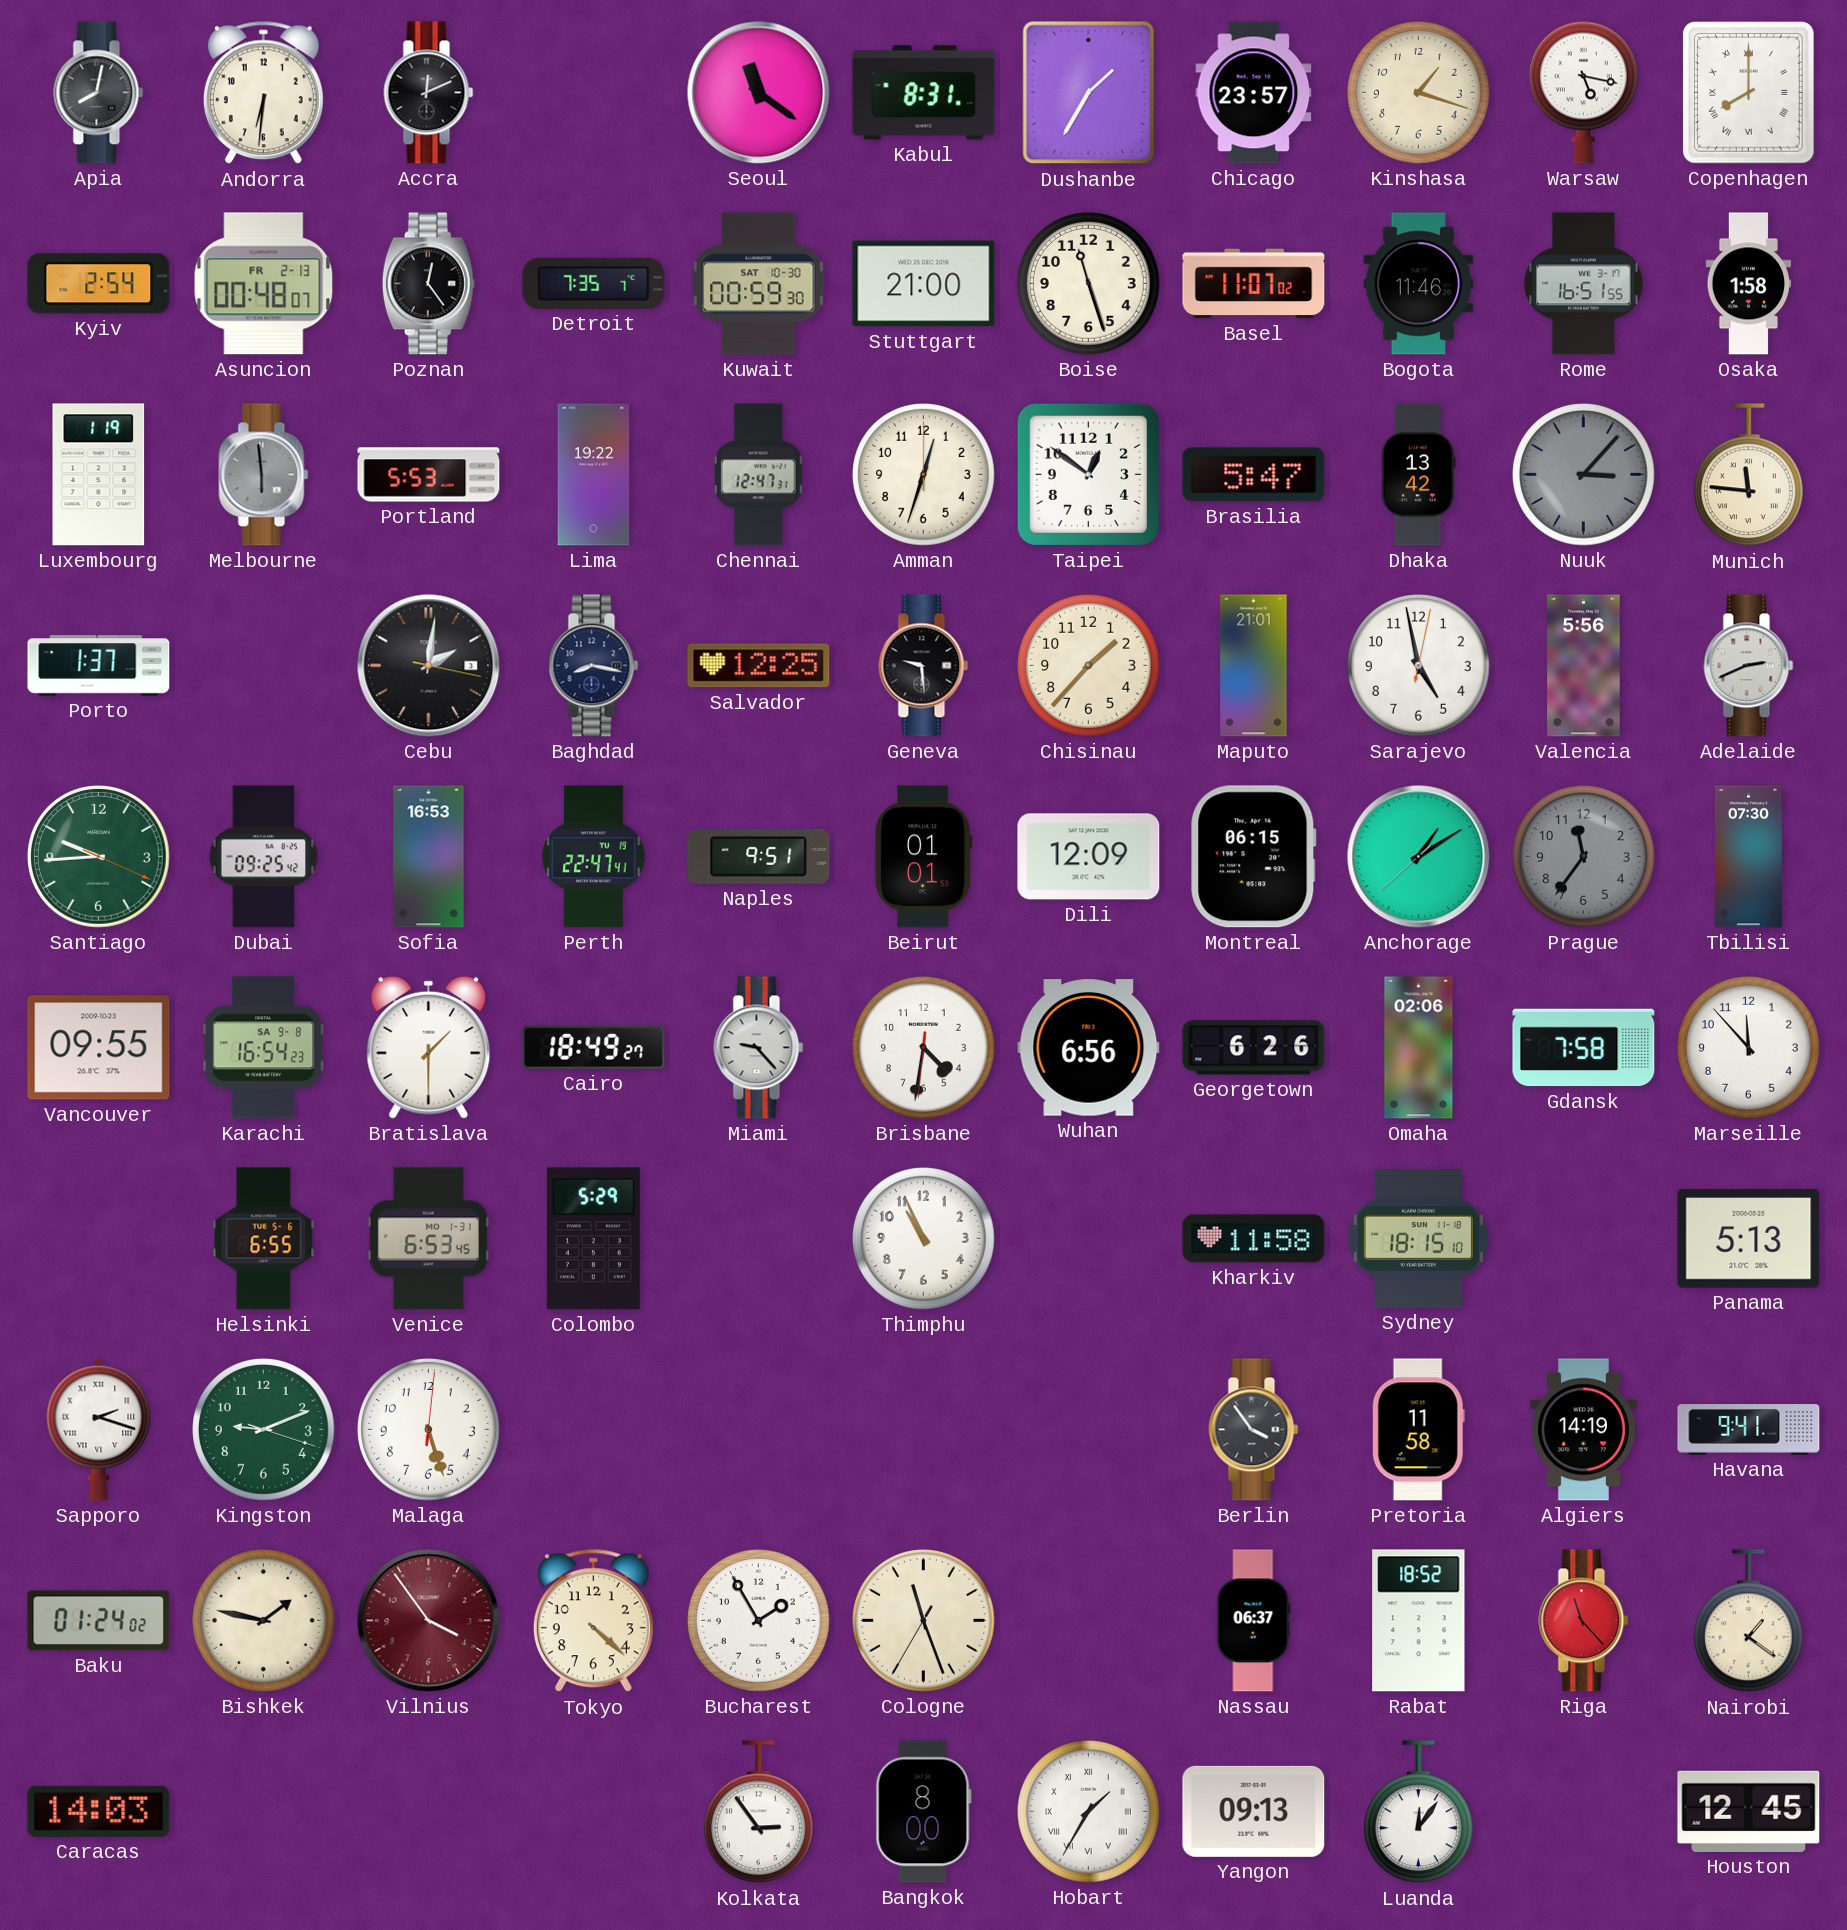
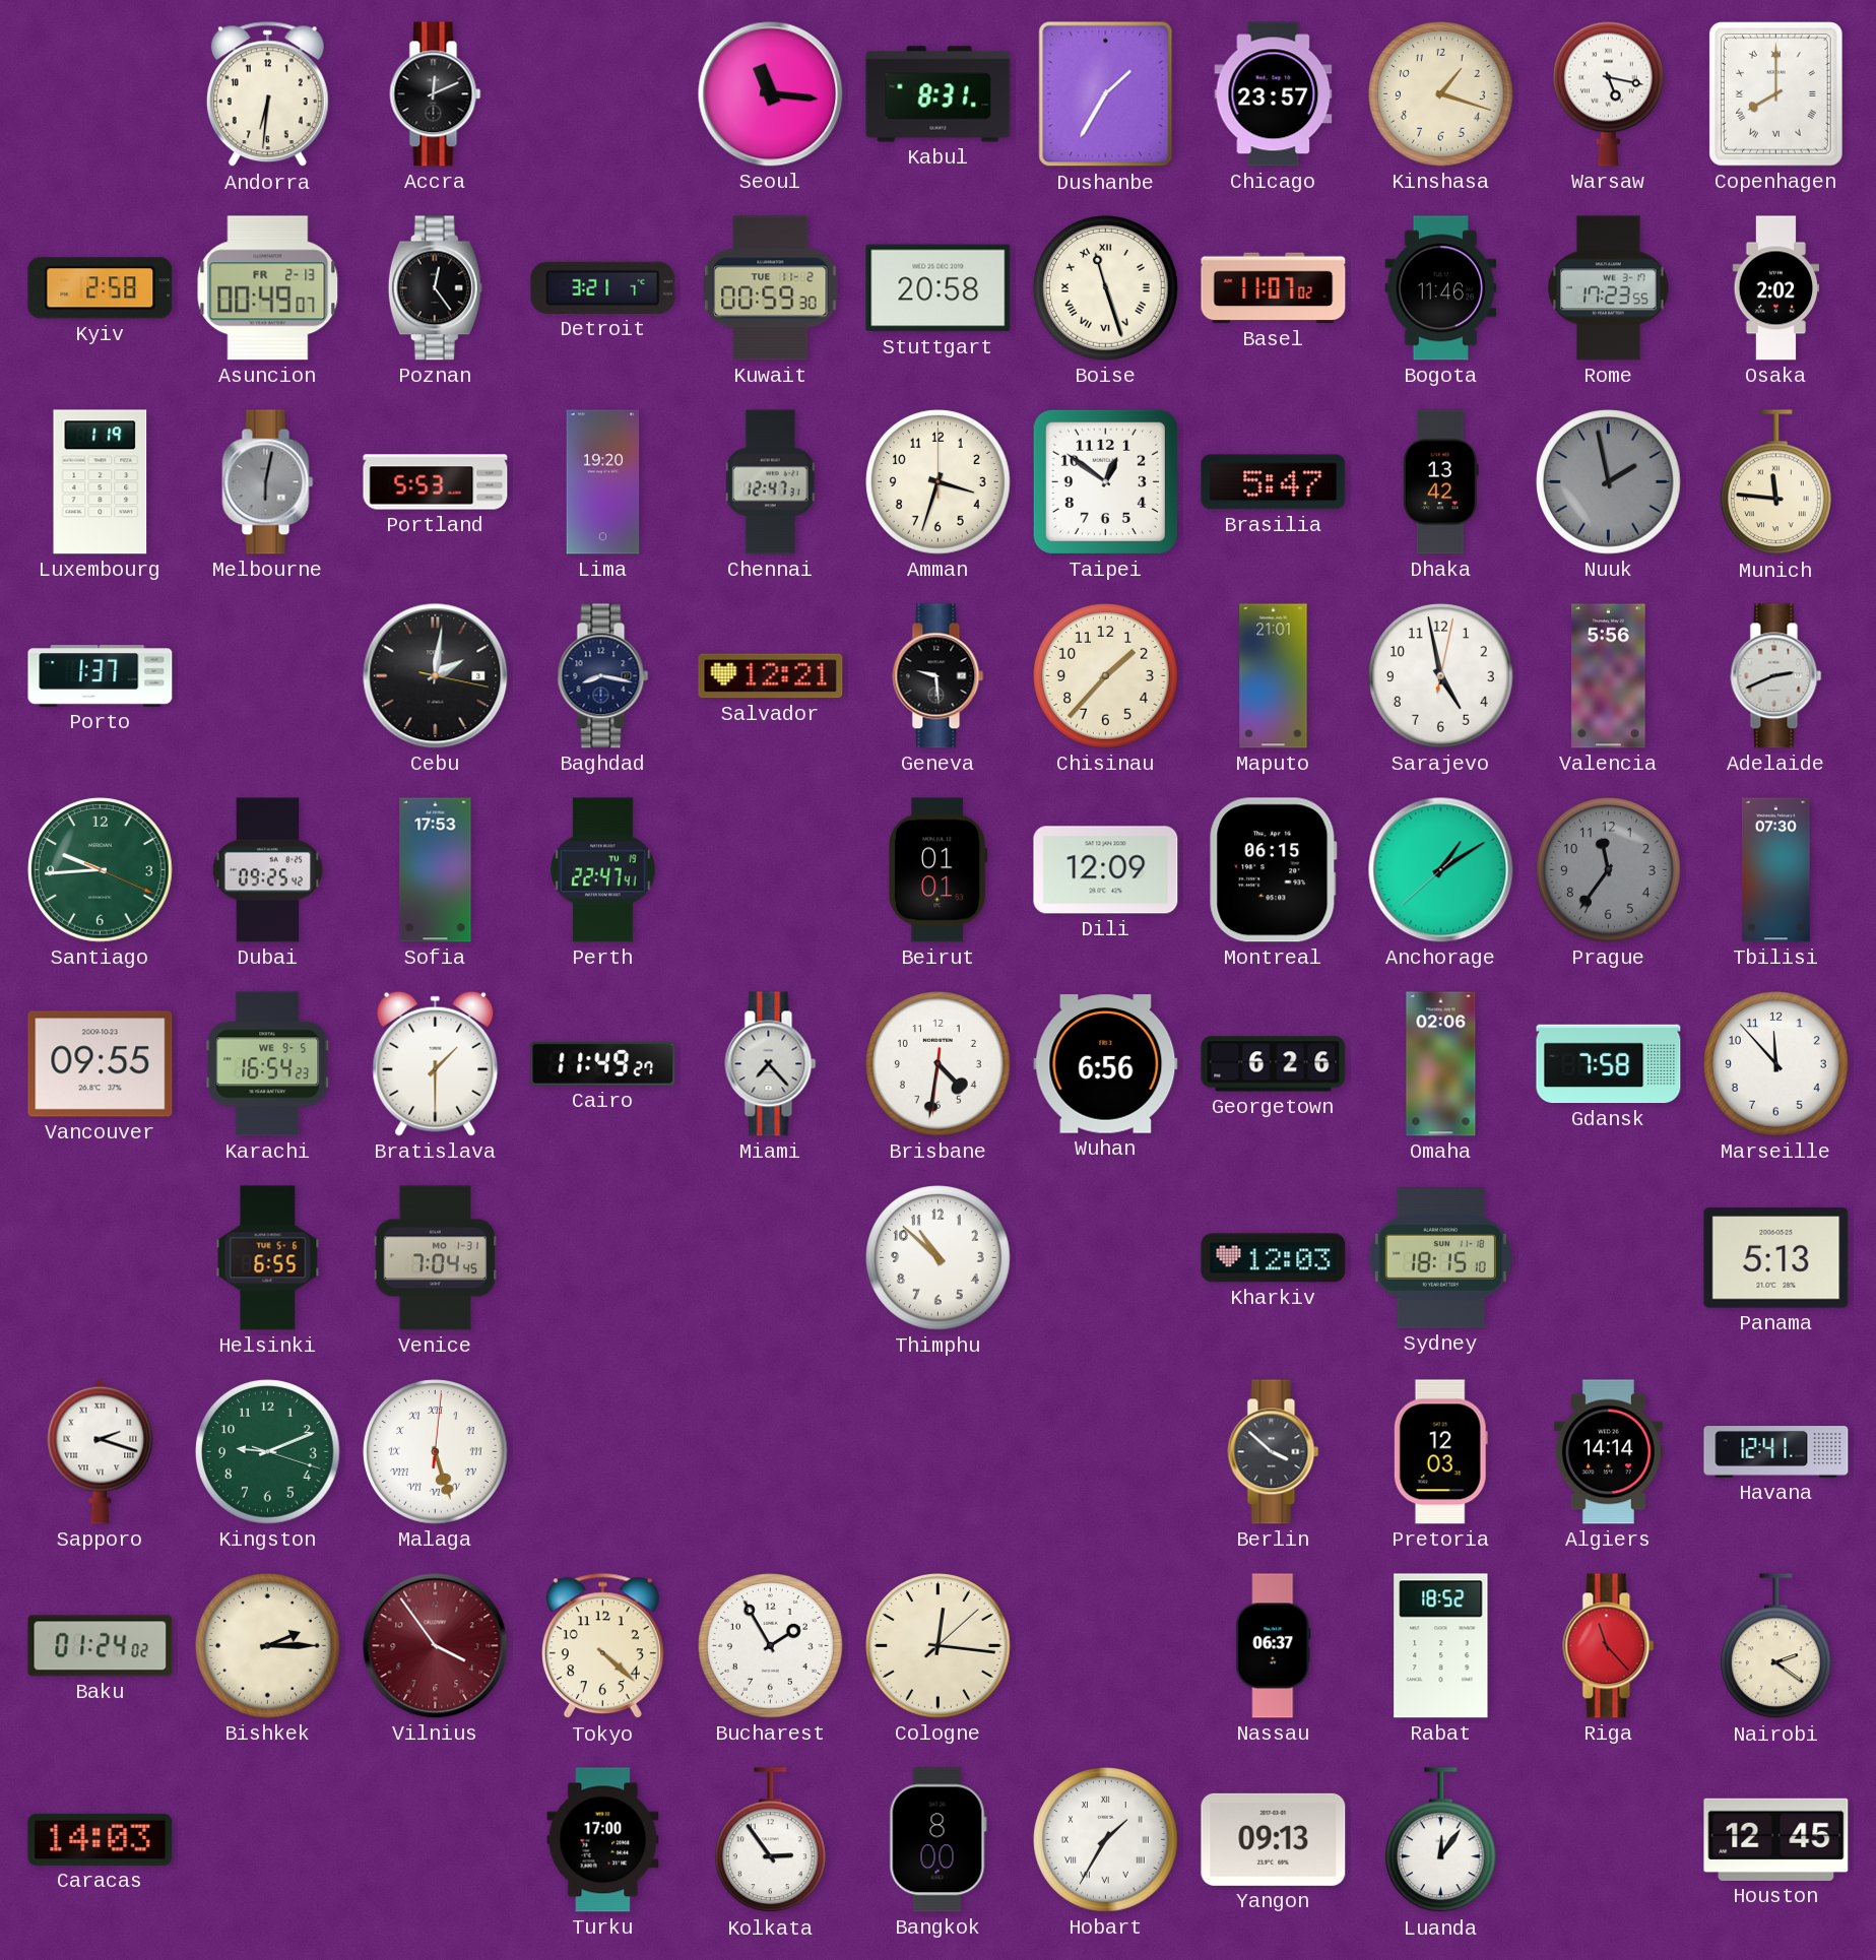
Apia: 8:02 -> none (99, 93)
Seoul: 11:21 -> 11:16 (771, 94)
Kyiv: 2:54 -> 2:58 (101, 288)
Asuncion: 00:48 -> 00:49 (268, 288)
Detroit: 7:35 -> 3:21 (603, 287)
Kuwait date: SAT 10-30 -> TUE 11-2 (771, 288)
Stuttgart: 21:00 -> 20:58 (939, 288)
Boise numerals: Arabic -> Roman (1106, 288)
Rome: 16:51 -> 17:23 (1609, 288)
Osaka: 1:58 -> 2:02 (1776, 288)
Melbourne: 5:59 -> 6:02 (268, 482)
Lima: 19:22 -> 19:20 (603, 482)
Amman: 12:33 -> 3:33 (939, 482)
Nuuk: 3:07 -> 1:58 (1609, 482)
Salvador: 12:25 -> 12:21 (771, 676)
Sofia: 16:53 -> 17:53 (436, 870)
Naples: 9:51 -> none (759, 856)
Karachi date: SA 9-8 -> WE 9-5 (268, 1064)
Cairo: 18:49 -> 11:49 (603, 1063)
Miami: 9:23 -> 7:23 (771, 1064)
Venice: 6:53 -> 7:04 (436, 1258)
Colombo: 5:29 -> none (593, 1239)
Thimphu: 10:56 -> 10:52 (939, 1258)
Kharkiv: 11:58 -> 12:03 (1274, 1258)
Malaga numerals: Arabic -> Roman (436, 1452)
Berlin: 3:54 -> 3:52 (1274, 1452)
Pretoria: 11:58 -> 12:03 (1440, 1452)
Algiers: 14:19 -> 14:14 (1608, 1452)
Havana: 9:41 -> 12:41 (1776, 1452)
Bishkek: 1:47 -> 2:15 (268, 1646)
Cologne: 11:26 -> 12:16 (939, 1646)
Nairobi: 1:21 -> 2:21 (1775, 1646)
Turku: none -> 17:00 (603, 1840)
